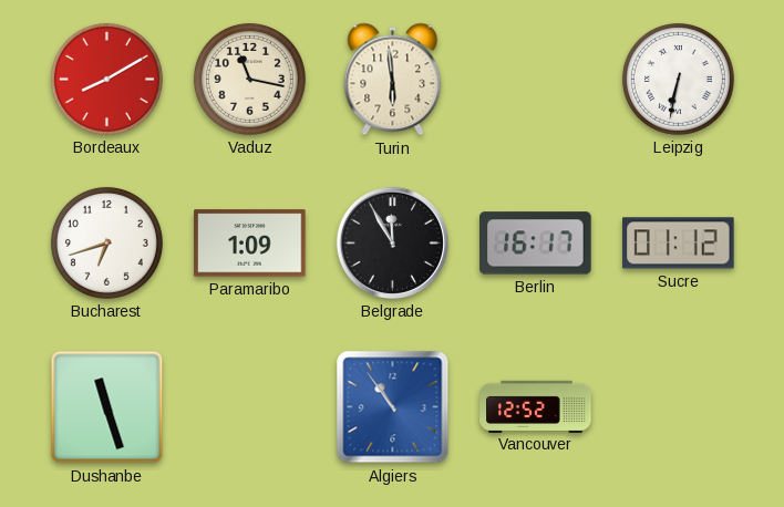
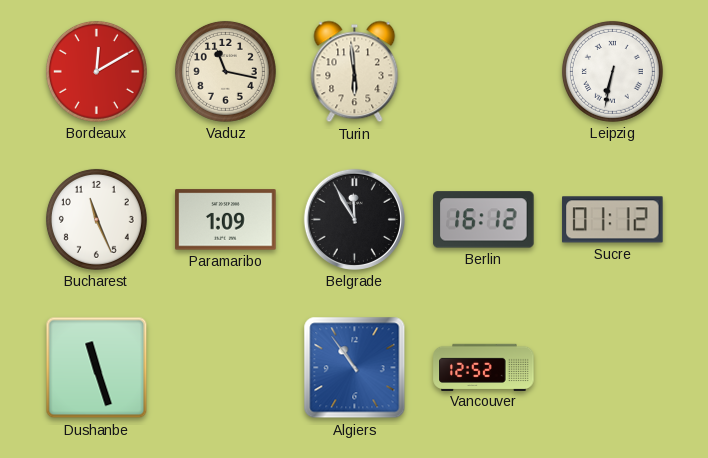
Bordeaux: 8:10 -> 12:10 (96, 71)
Bucharest: 6:42 -> 11:26 (96, 219)
Berlin: 16:17 -> 16:12 (484, 220)
